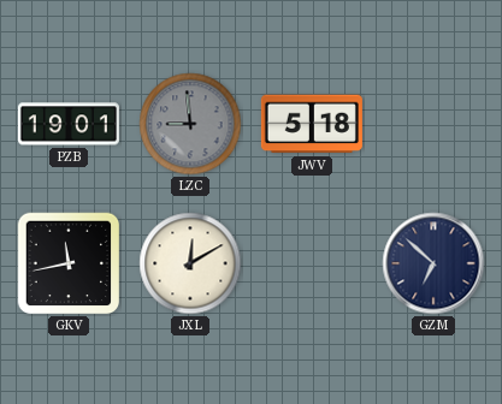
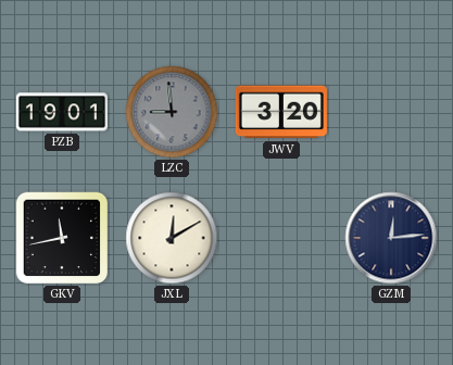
JWV: 5:18 -> 3:20 (281, 112)
GZM: 6:52 -> 12:14 (391, 238)
